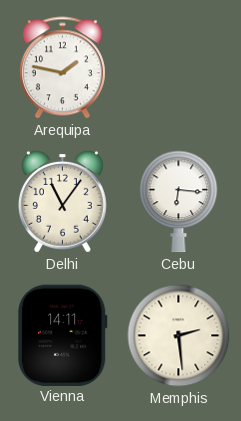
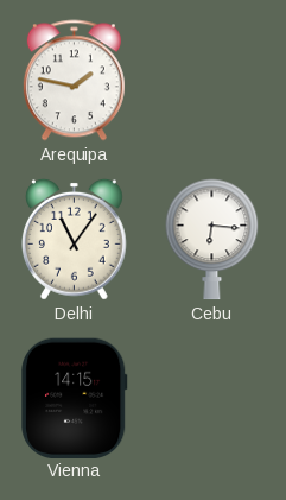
Vienna: 14:11 -> 14:15 (75, 398)
Memphis: 2:29 -> none (179, 336)
